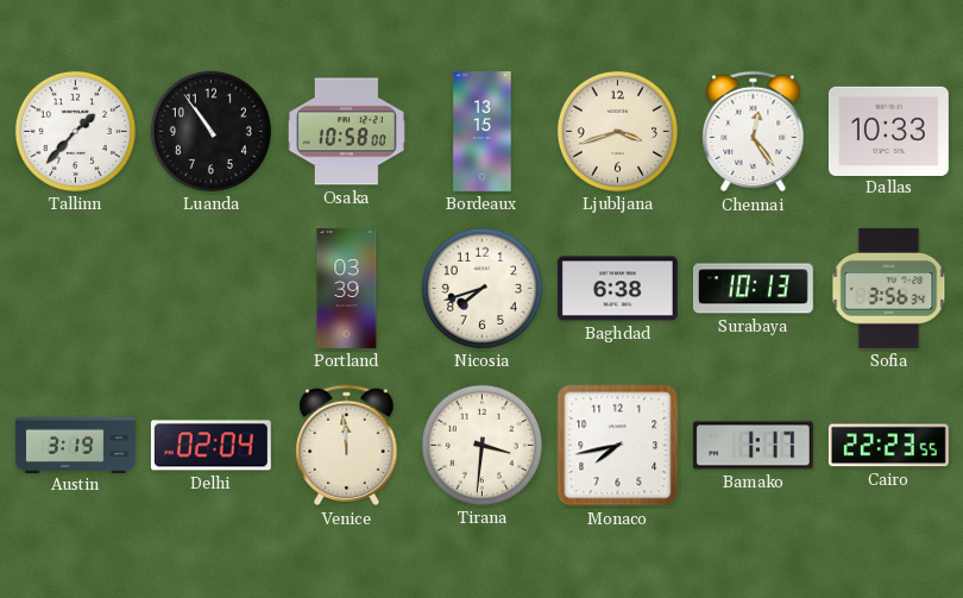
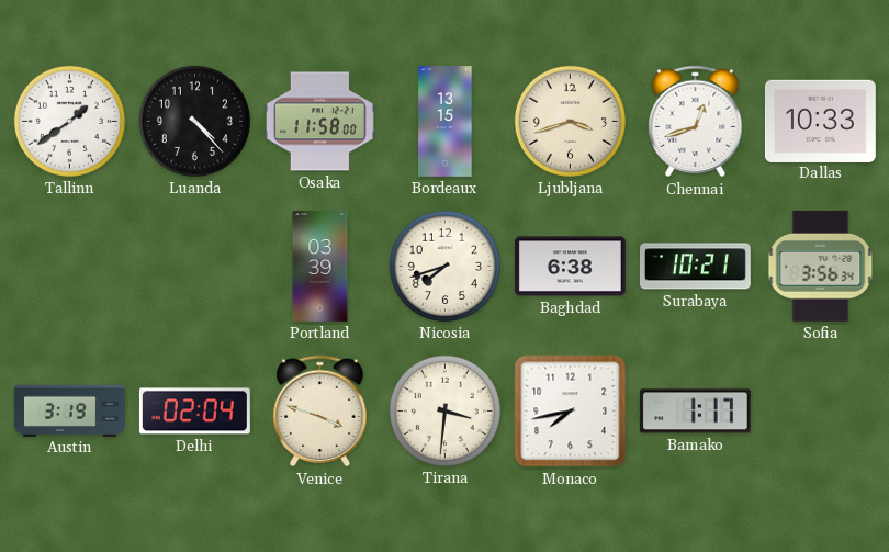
Tallinn: 1:37 -> 1:39 (69, 121)
Luanda: 10:54 -> 4:23 (194, 121)
Osaka: 10:58 -> 11:58 (319, 122)
Chennai: 12:24 -> 12:42 (696, 122)
Surabaya: 10:13 -> 10:21 (695, 267)
Venice: 11:59 -> 3:48 (320, 412)
Cairo: 22:23 -> none (888, 446)
